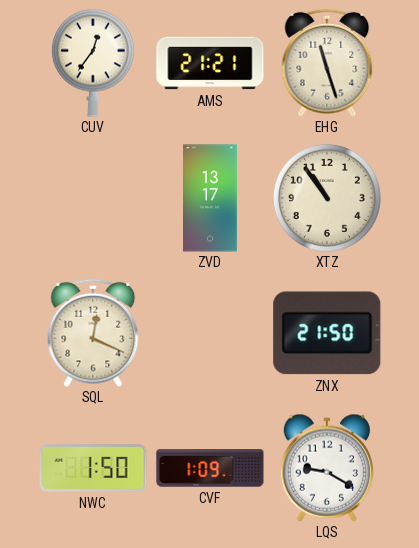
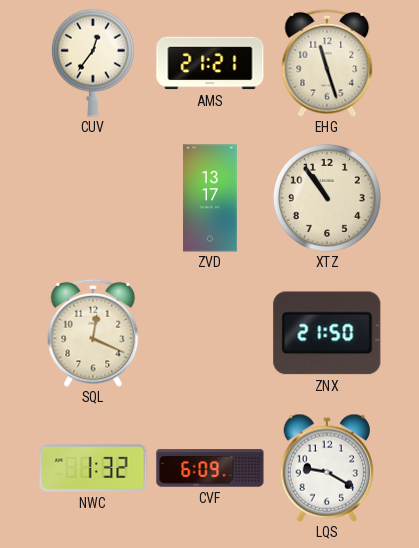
NWC: 1:50 -> 1:32 (93, 468)
CVF: 1:09 -> 6:09 (210, 468)
